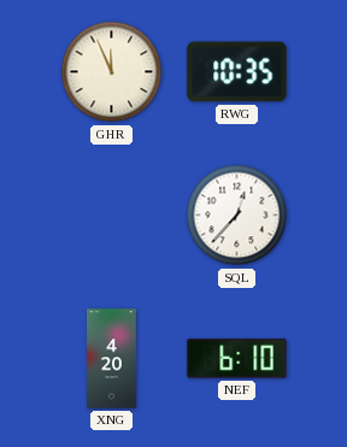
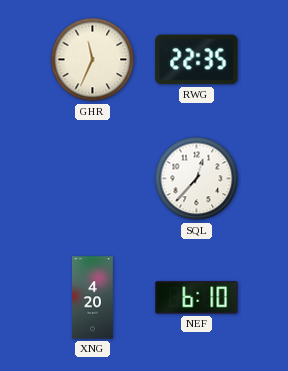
GHR: 11:56 -> 11:34 (93, 60)
RWG: 10:35 -> 22:35 (197, 60)
